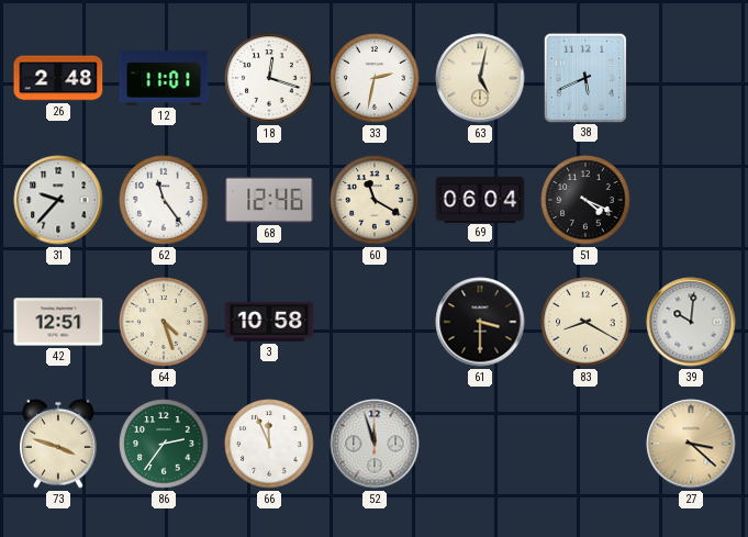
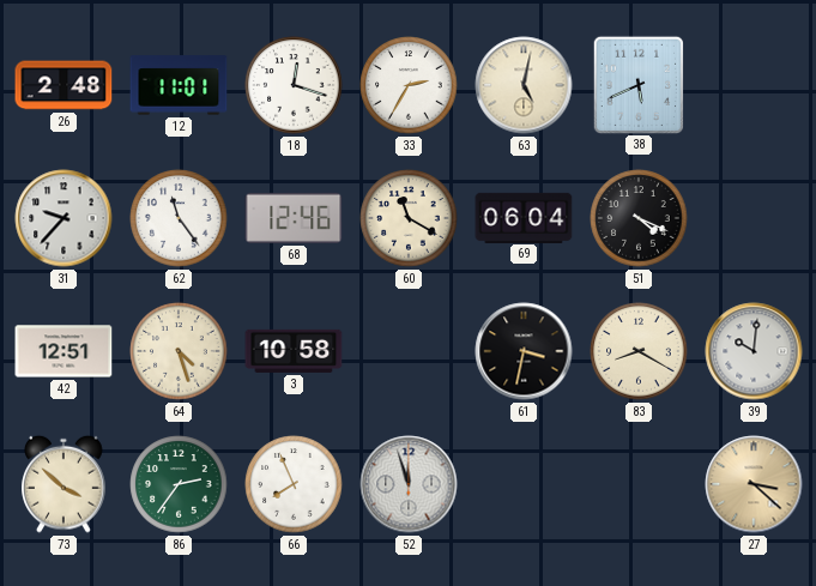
33: 2:32 -> 2:35 (409, 85)
61: 3:30 -> 3:32 (524, 351)
73: 3:48 -> 3:52 (64, 484)
66: 11:56 -> 7:56 (294, 484)
